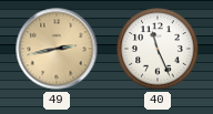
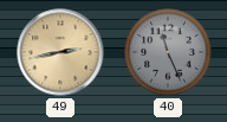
40 dial: white -> grey (168, 52)
